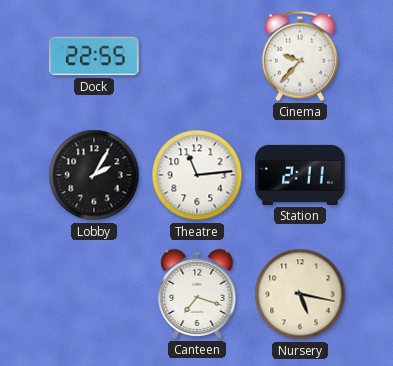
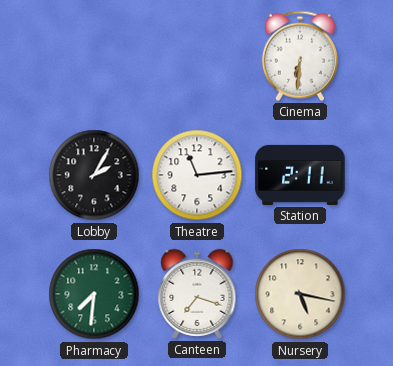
Dock: 22:55 -> none (94, 56)
Cinema: 9:37 -> 6:31 (300, 56)
Pharmacy: none -> 7:31 (94, 294)
